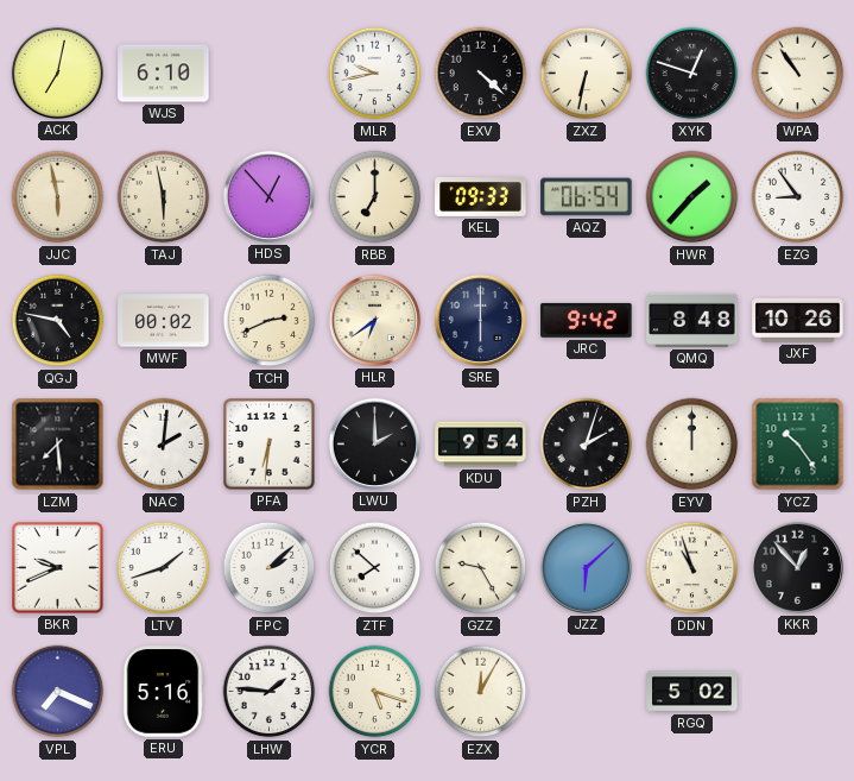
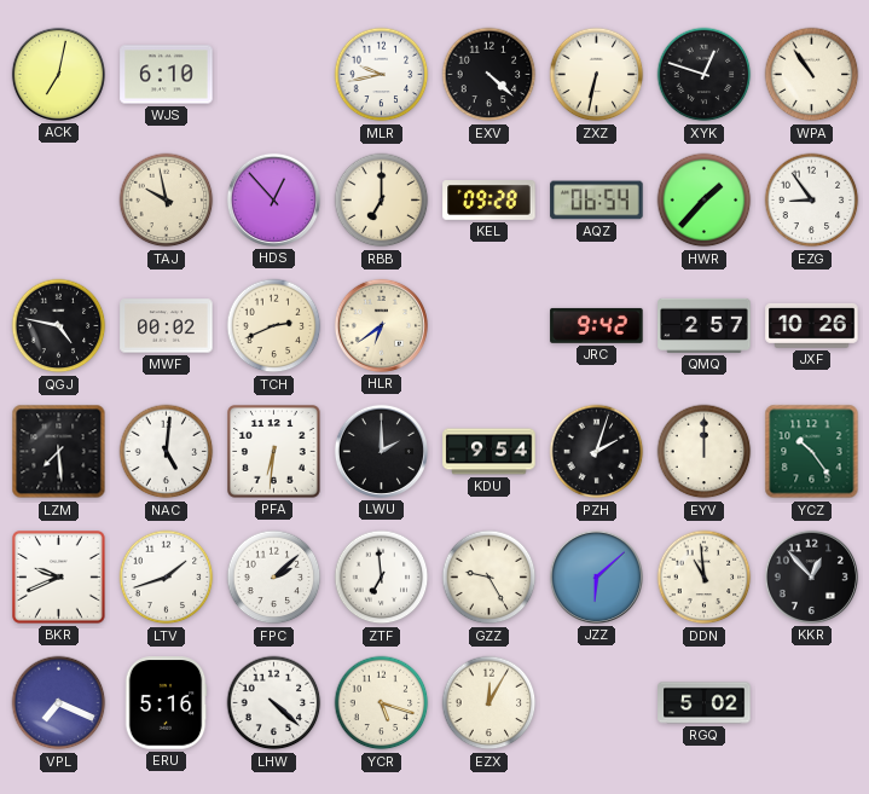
JJC: 5:58 -> none (58, 197)
TAJ: 5:58 -> 9:58 (167, 201)
KEL: 09:33 -> 09:28 (489, 201)
SRE: 6:00 -> none (480, 320)
QMQ: 8:48 -> 2:57 (705, 325)
NAC: 2:01 -> 5:01 (167, 452)
ZTF: 7:52 -> 6:59 (382, 578)
DDN: 10:57 -> 10:59 (705, 578)
LHW: 1:46 -> 4:22 (274, 703)
